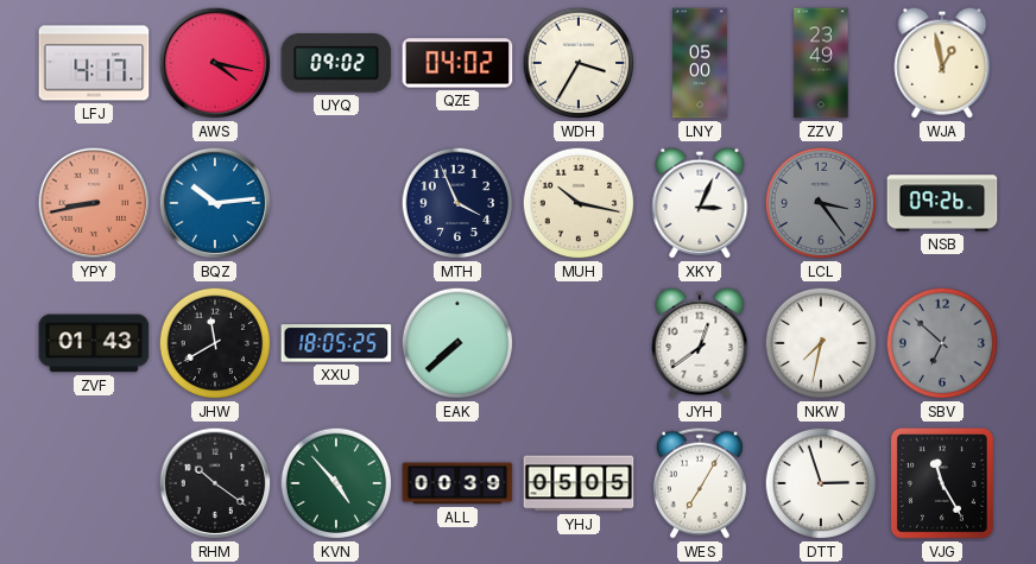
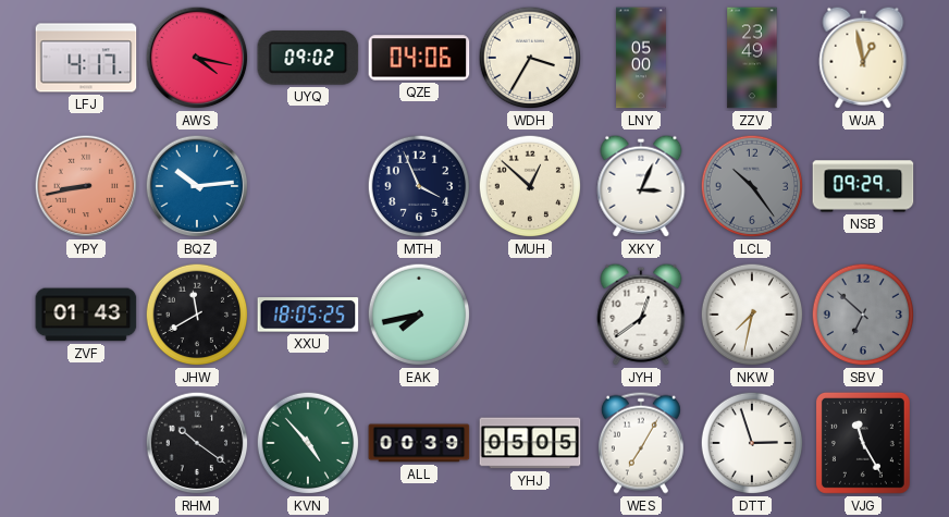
QZE: 04:02 -> 04:06 (419, 58)
MUH: 10:17 -> 12:52 (530, 186)
LCL: 3:24 -> 10:24 (752, 186)
NSB: 09:26 -> 09:29 (863, 186)
EAK: 7:38 -> 7:43 (419, 315)
